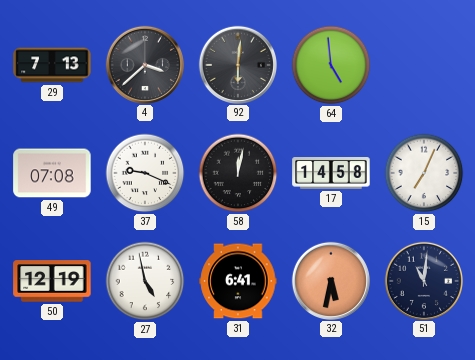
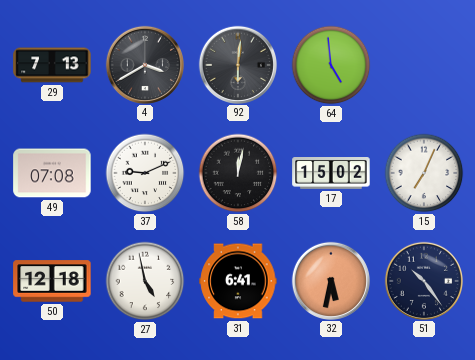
4: 3:38 -> 3:40 (144, 64)
37: 9:19 -> 9:11 (145, 173)
17: 14:58 -> 15:02 (331, 174)
50: 12:19 -> 12:18 (52, 281)
51: 11:01 -> 10:24 (423, 280)
